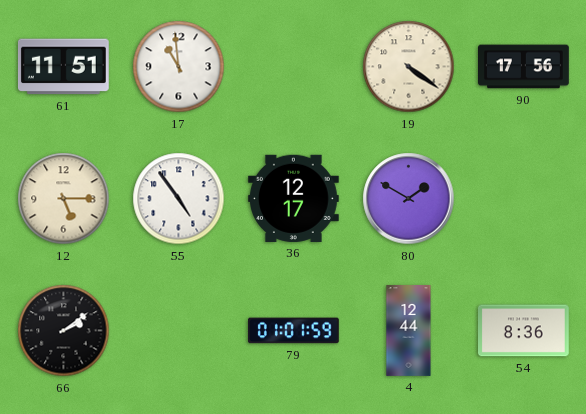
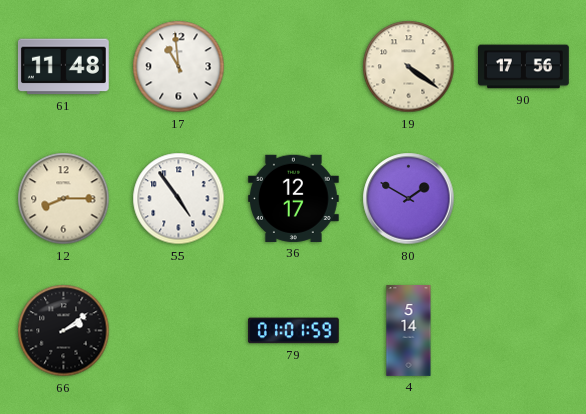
61: 11:51 -> 11:48 (63, 67)
12: 5:15 -> 8:15 (64, 199)
4: 12:44 -> 5:14 (409, 331)
54: 8:36 -> none (524, 331)
